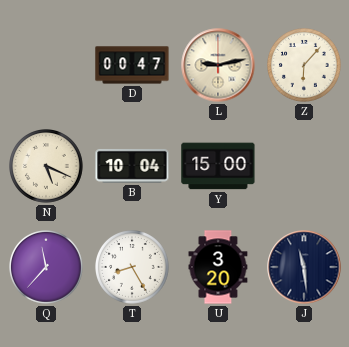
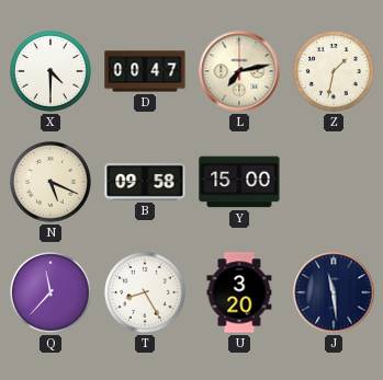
X: none -> 4:30 (52, 72)
L: 9:13 -> 7:13 (239, 71)
Z: 6:07 -> 1:32 (335, 72)
B: 10:04 -> 09:58 (145, 182)
